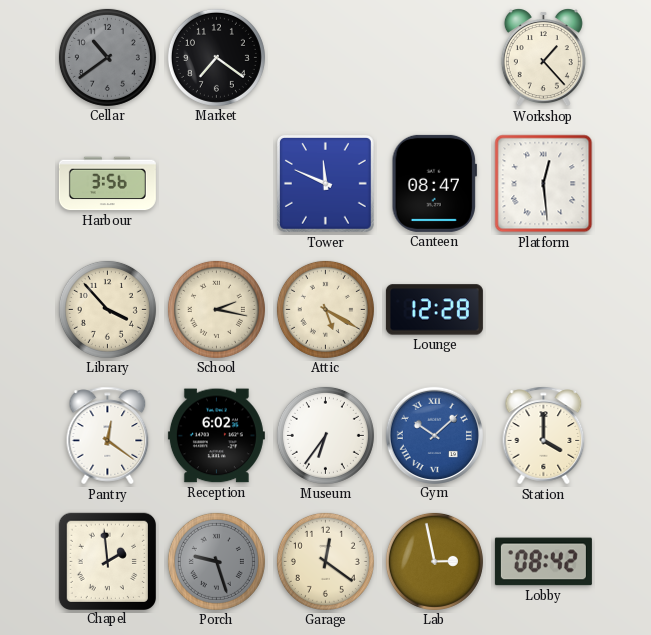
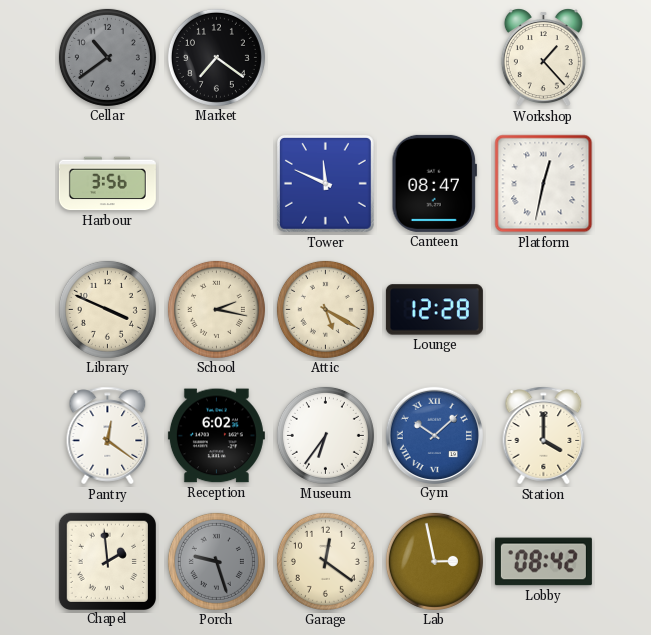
Platform: 12:29 -> 12:32 (544, 184)
Library: 3:53 -> 3:49 (107, 309)
